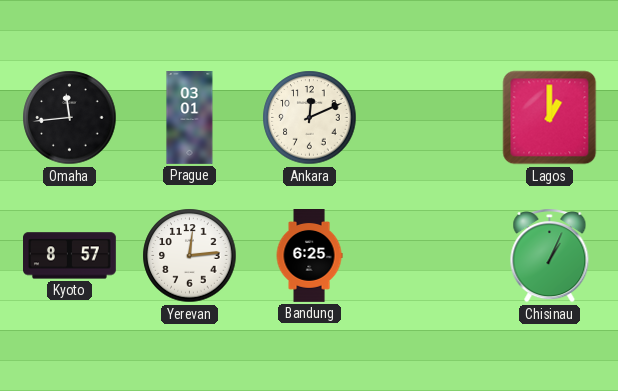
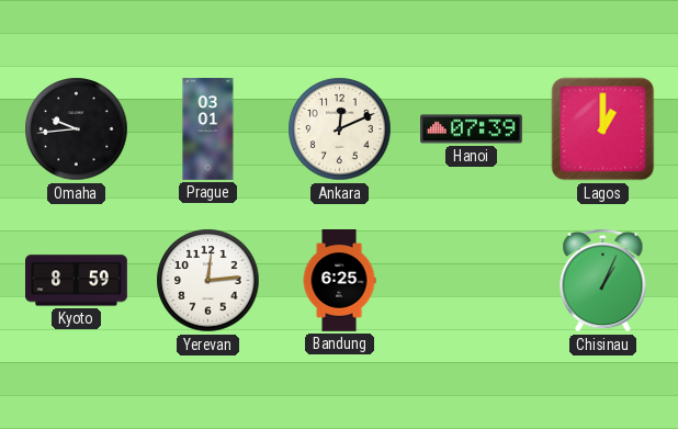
Omaha: 11:44 -> 9:44 (77, 129)
Hanoi: none -> 07:39 (472, 129)
Kyoto: 8:57 -> 8:59 (77, 281)
